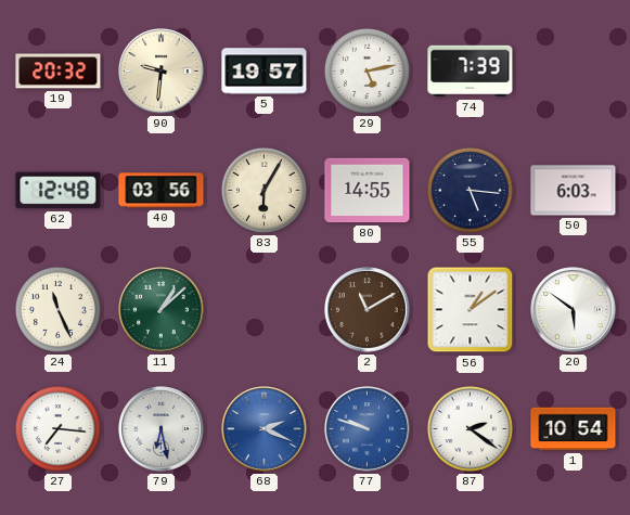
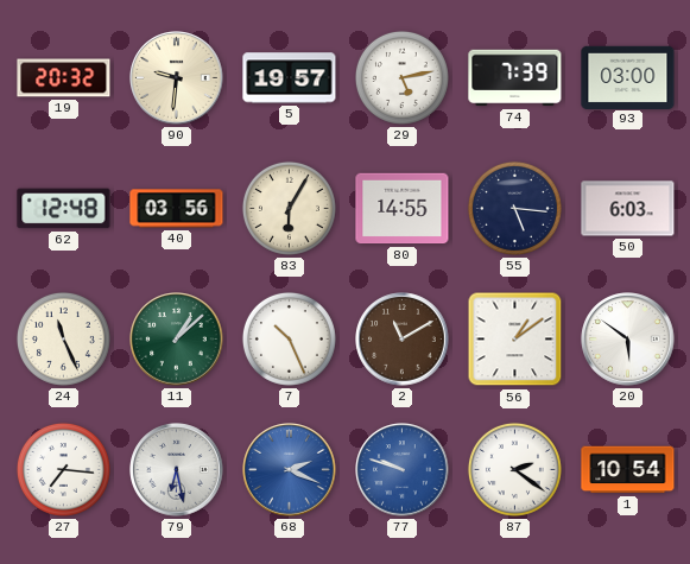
93: none -> 03:00 (628, 77)
7: none -> 10:26 (289, 338)
